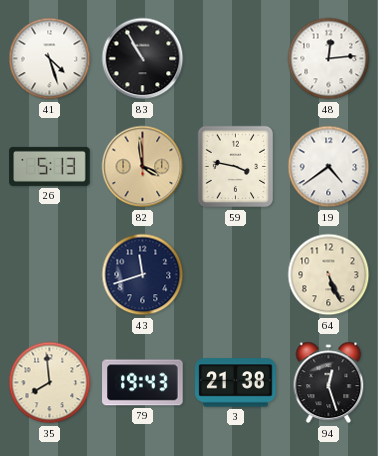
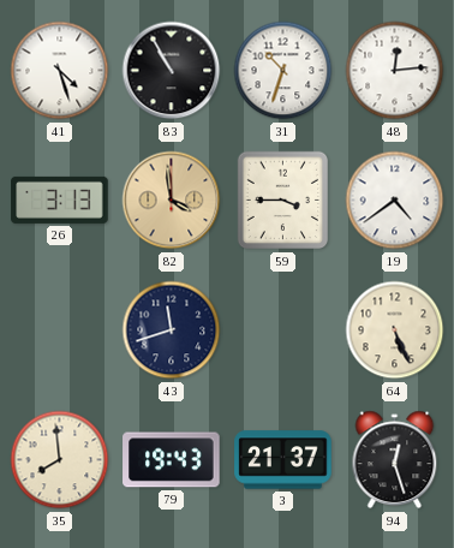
31: none -> 10:33 (283, 71)
26: 5:13 -> 3:13 (60, 199)
59: 3:47 -> 3:45 (283, 201)
3: 21:38 -> 21:37 (283, 460)
